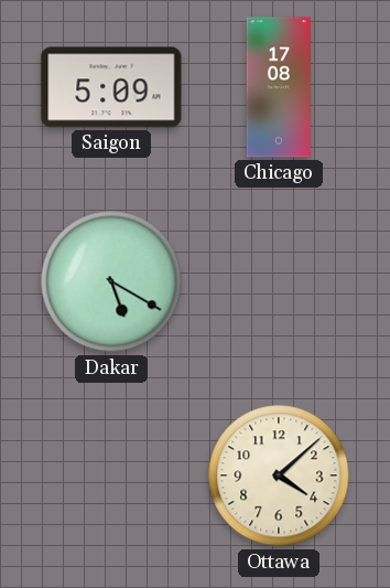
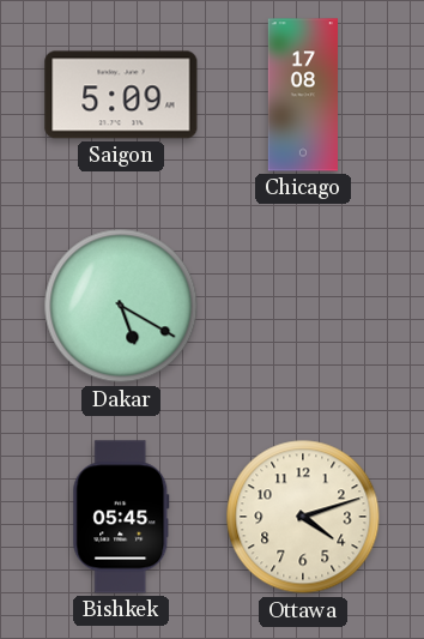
Bishkek: none -> 05:45 (121, 517)
Ottawa: 4:08 -> 4:12 (303, 517)
